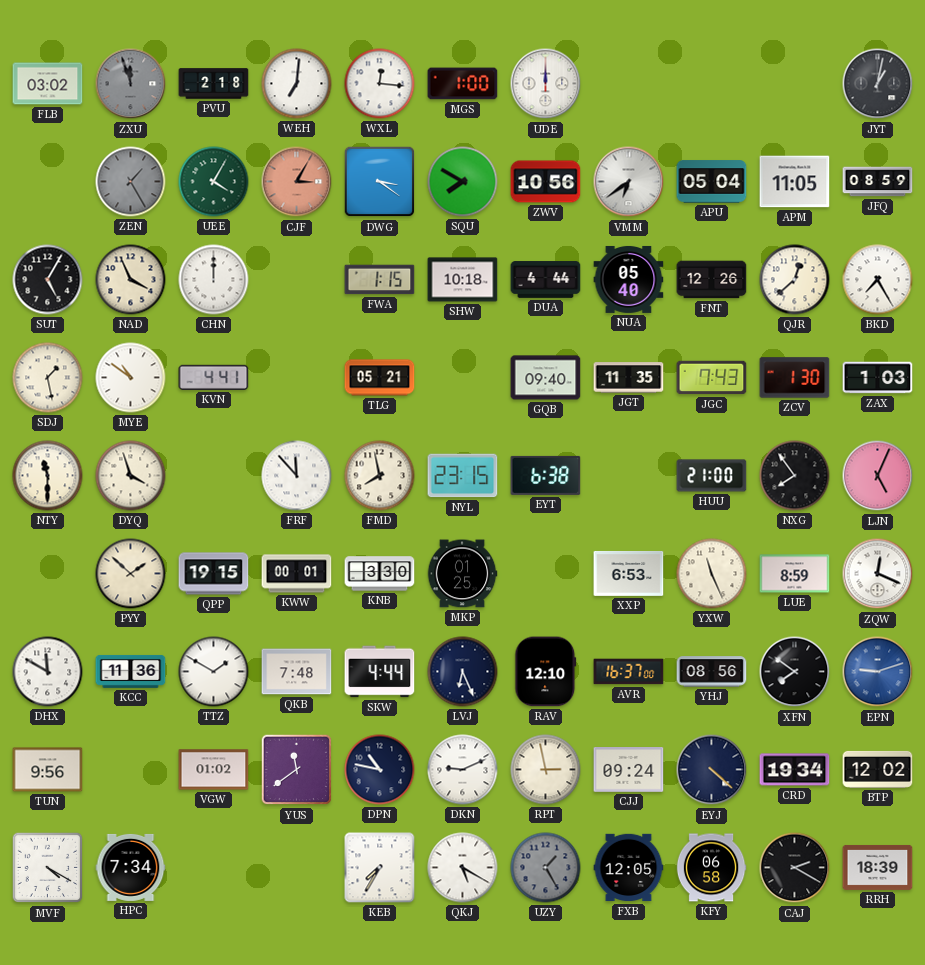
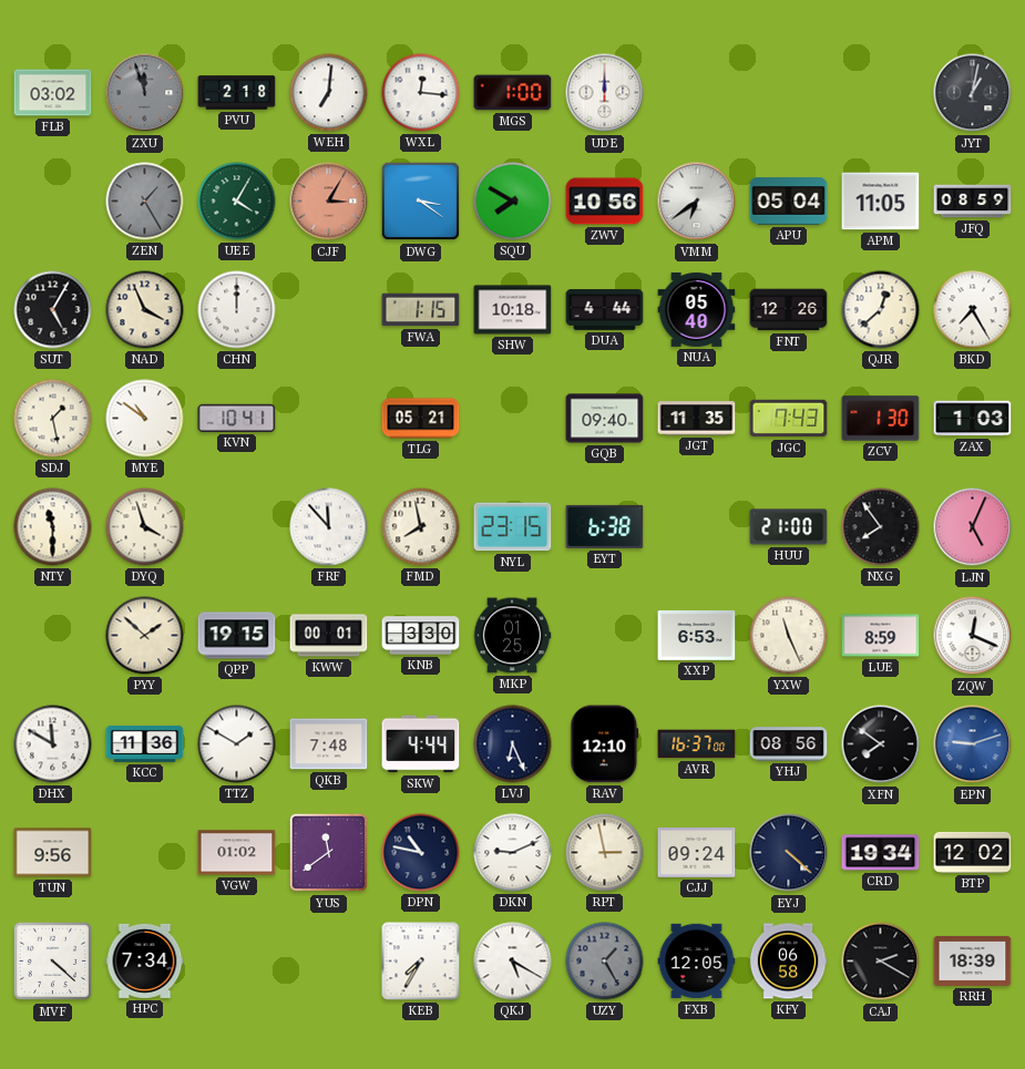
KVN: 4:41 -> 10:41 (237, 418)
MVF: 4:20 -> 4:22 (53, 962)
